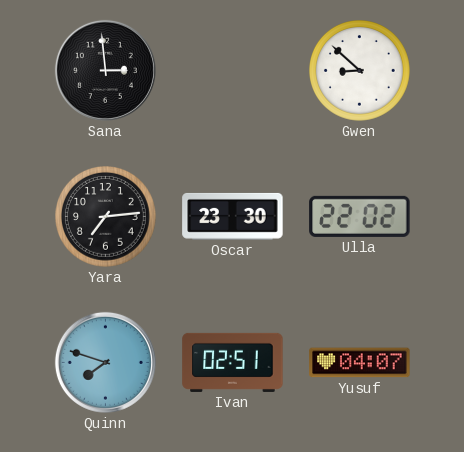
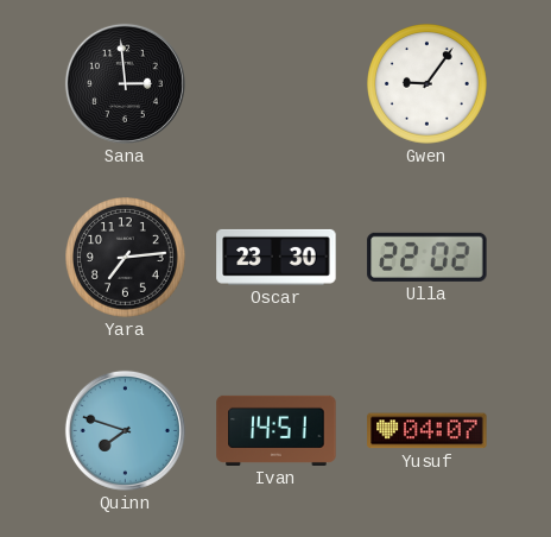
Gwen: 8:52 -> 9:06 (427, 84)
Ivan: 02:51 -> 14:51 (277, 430)
